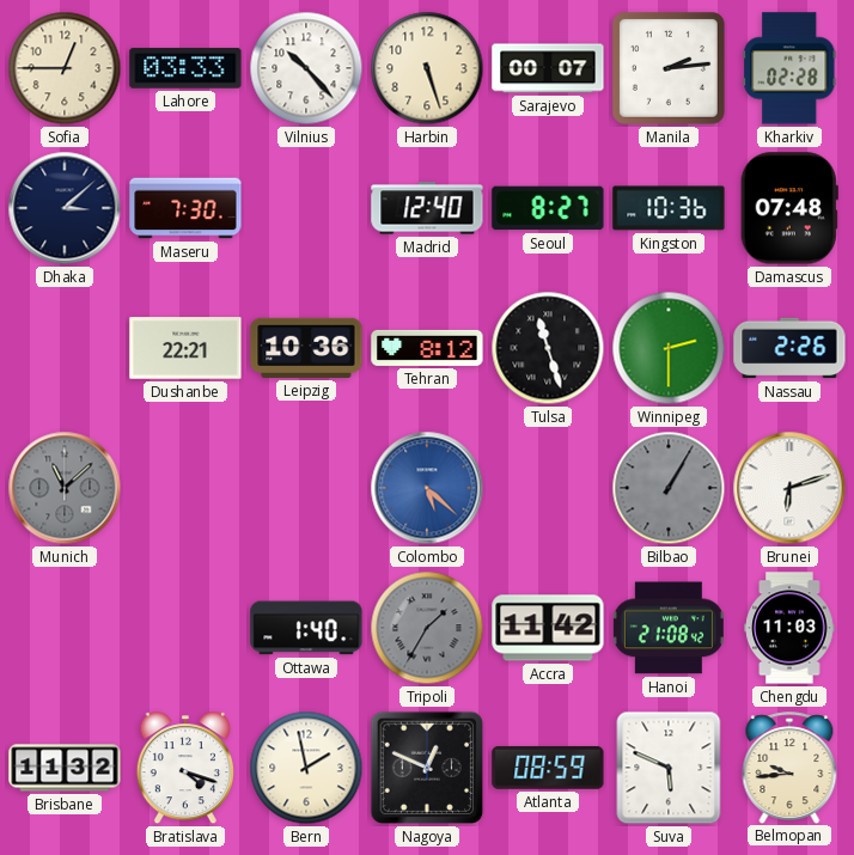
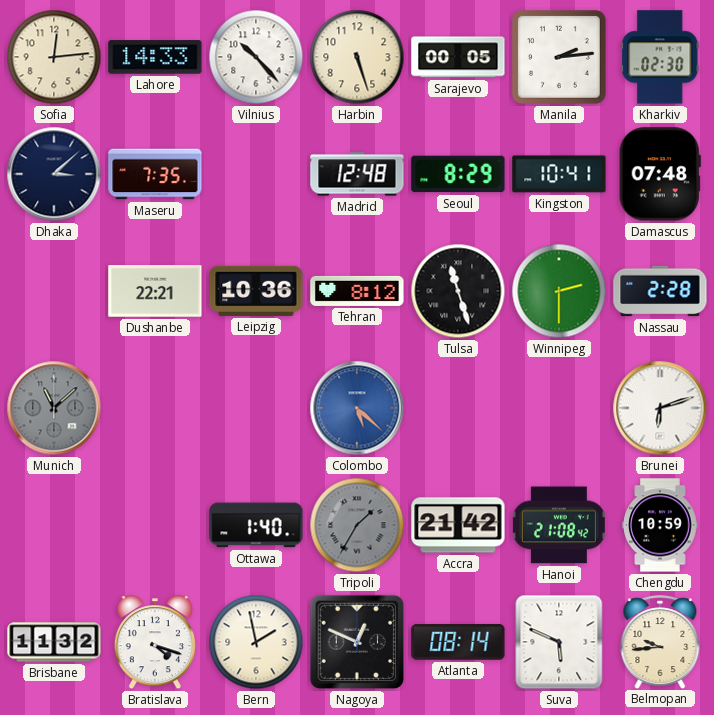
Sofia: 12:45 -> 12:14 (54, 57)
Lahore: 03:33 -> 14:33 (155, 57)
Sarajevo: 00:07 -> 00:05 (458, 57)
Kharkiv: 02:28 -> 02:30 (660, 57)
Maseru: 7:30 -> 7:35 (155, 174)
Madrid: 12:40 -> 12:48 (357, 174)
Seoul: 8:27 -> 8:29 (458, 174)
Kingston: 10:36 -> 10:41 (559, 174)
Nassau: 2:26 -> 2:28 (660, 291)
Bilbao: 1:05 -> none (669, 488)
Accra: 11:42 -> 21:42 (458, 525)
Chengdu: 11:03 -> 10:59 (660, 525)
Atlanta: 08:59 -> 08:14 (458, 642)
